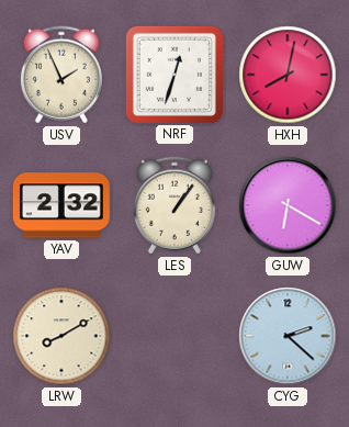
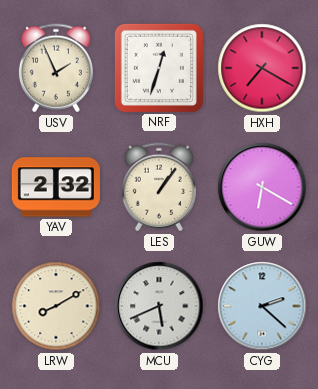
HXH: 8:02 -> 7:20 (262, 68)
MCU: none -> 5:41 (159, 306)
